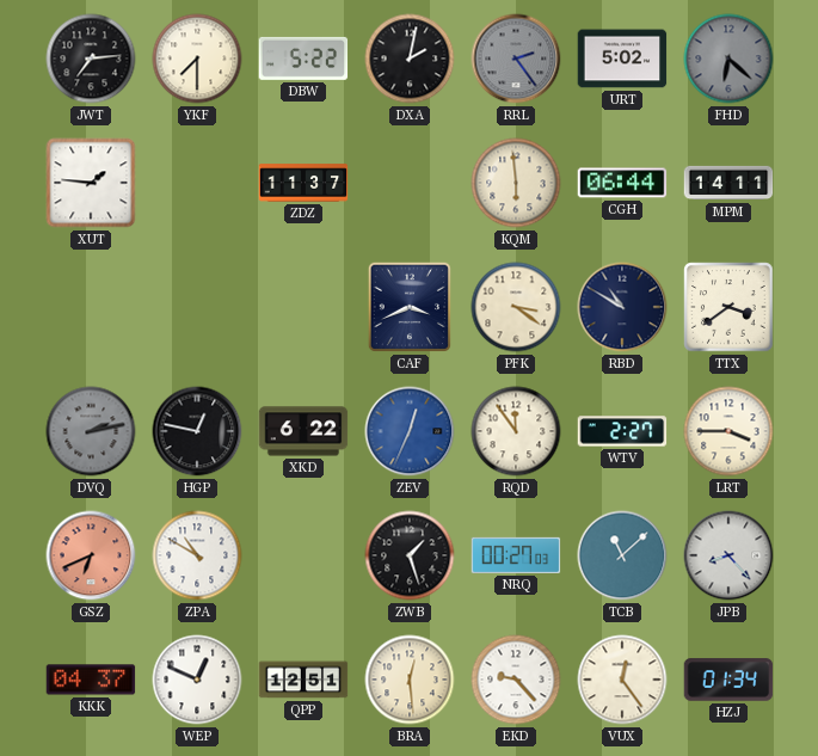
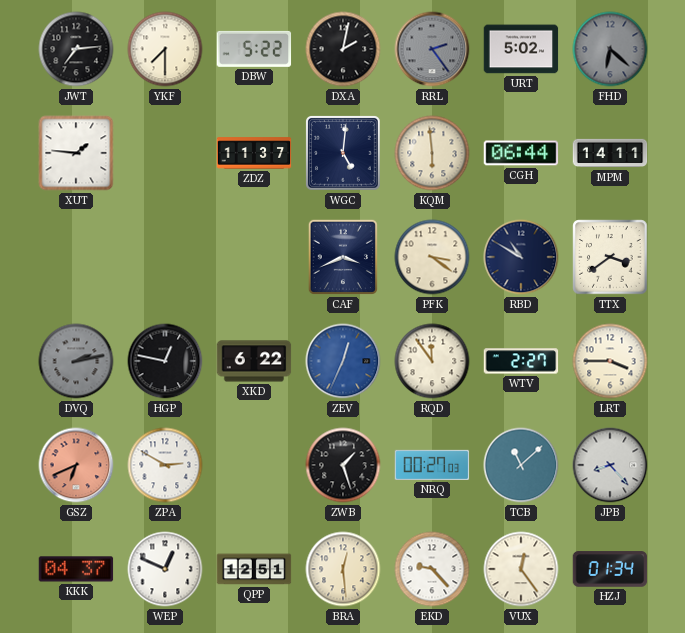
WGC: none -> 5:01 (344, 154)
ZPA: 10:50 -> 2:50 (165, 465)
